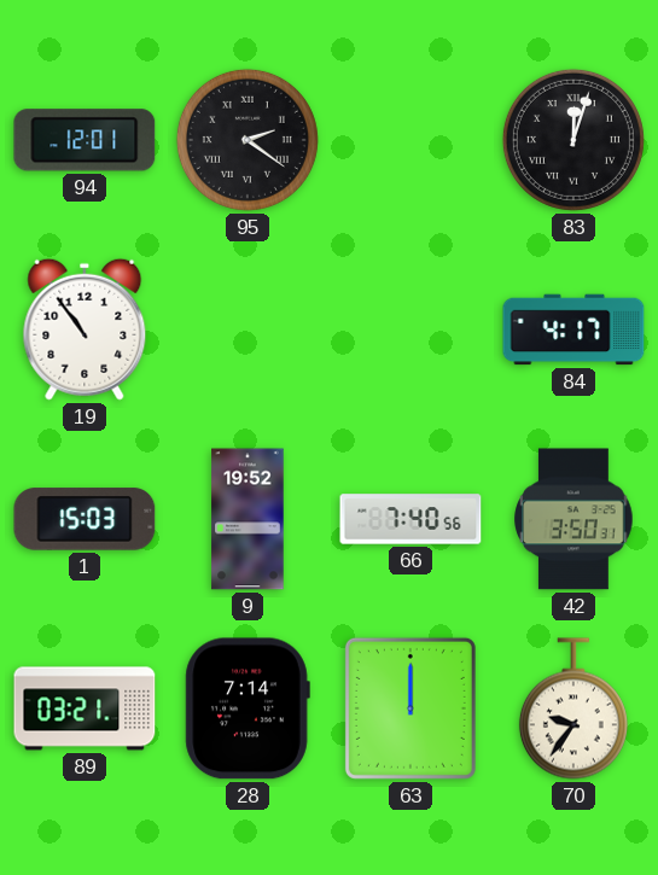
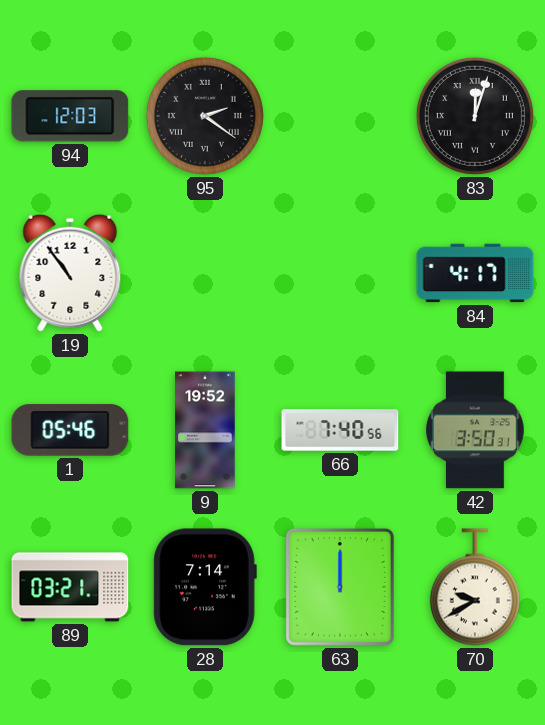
94: 12:01 -> 12:03 (70, 116)
1: 15:03 -> 05:46 (70, 430)
70: 9:36 -> 9:40 (475, 587)
